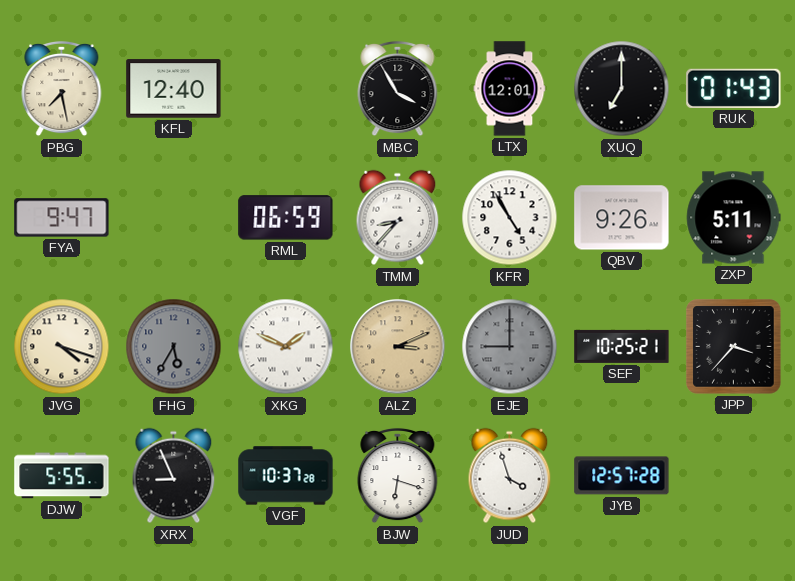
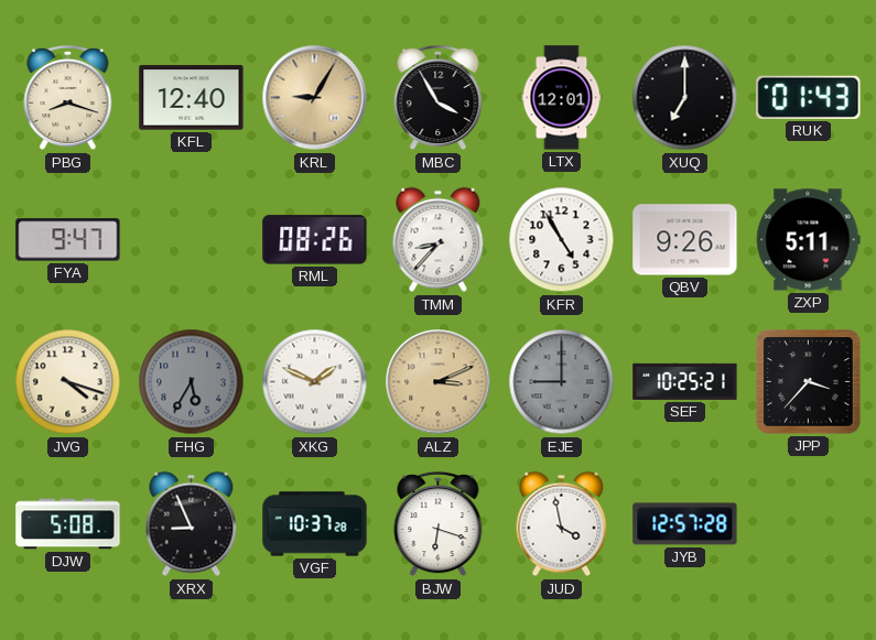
PBG: 7:28 -> 8:18 (68, 98)
KRL: none -> 9:05 (315, 98)
RML: 06:59 -> 08:26 (315, 240)
DJW: 5:55 -> 5:08 (68, 524)
JUD: 3:57 -> 3:58 (562, 524)
